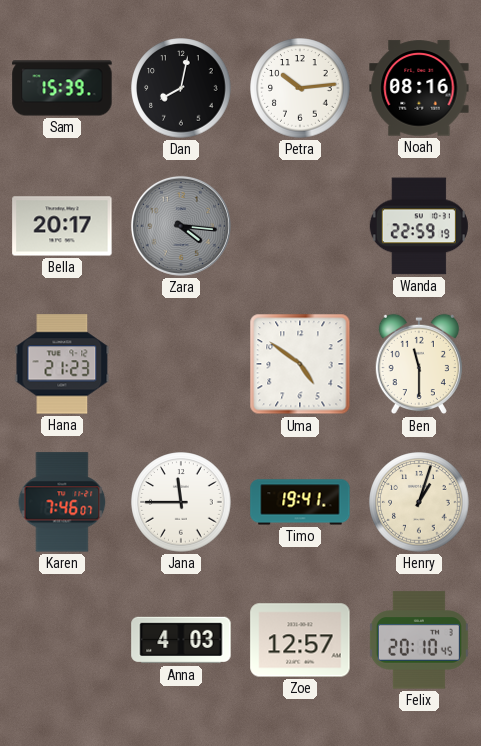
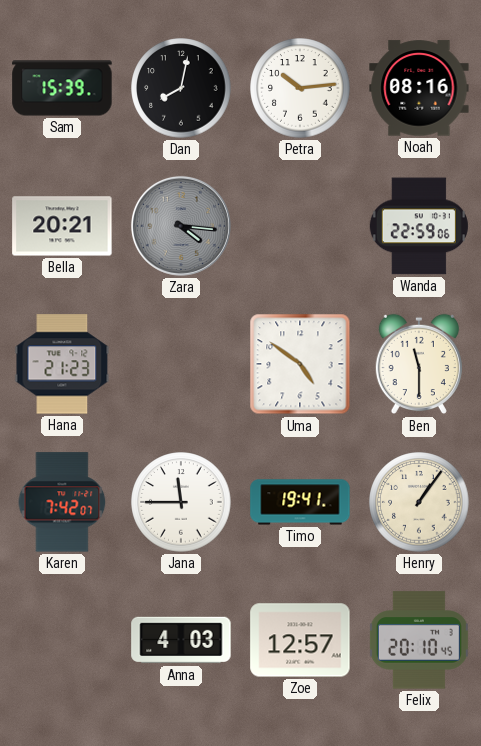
Bella: 20:17 -> 20:21 (62, 226)
Wanda: 22:59:19 -> 22:59:06 (419, 226)
Karen: 7:46 -> 7:42 (62, 502)
Henry: 1:03 -> 1:06 (419, 502)
